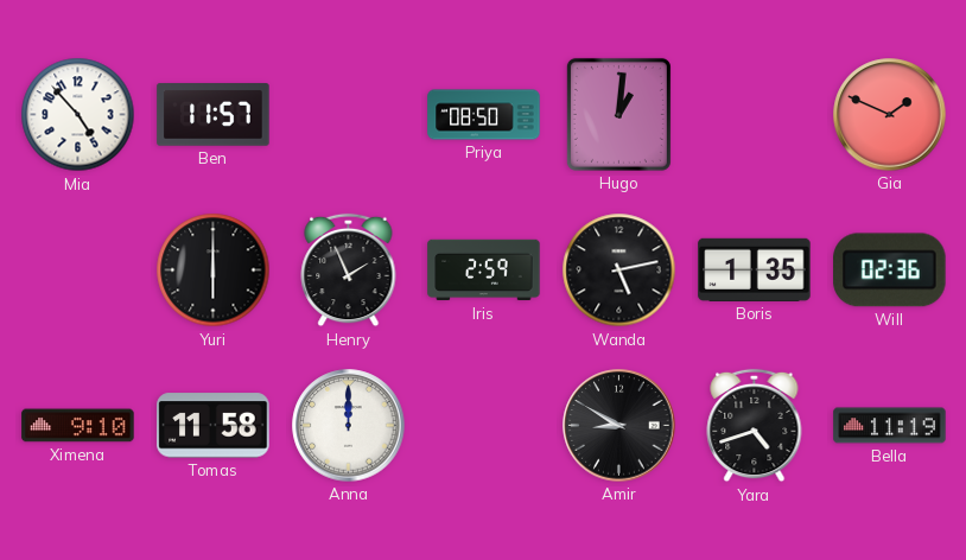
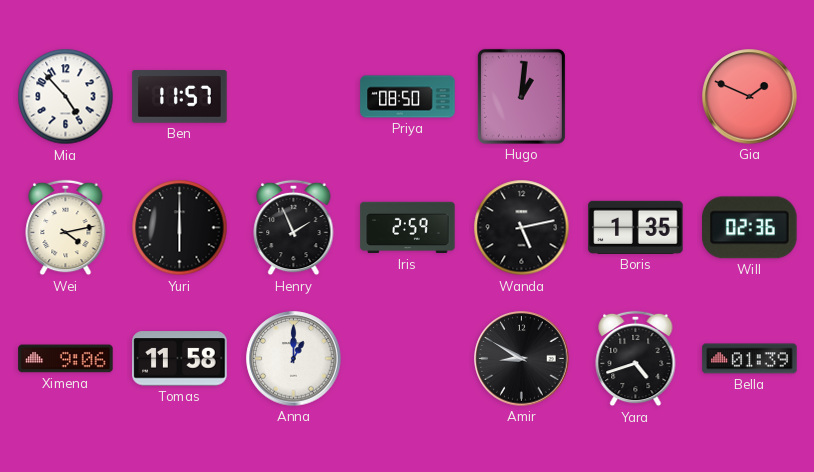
Wei: none -> 4:13 (66, 228)
Ximena: 9:10 -> 9:06 (66, 359)
Anna: 12:00 -> 1:00 (294, 359)
Bella: 11:19 -> 01:39 (750, 359)
